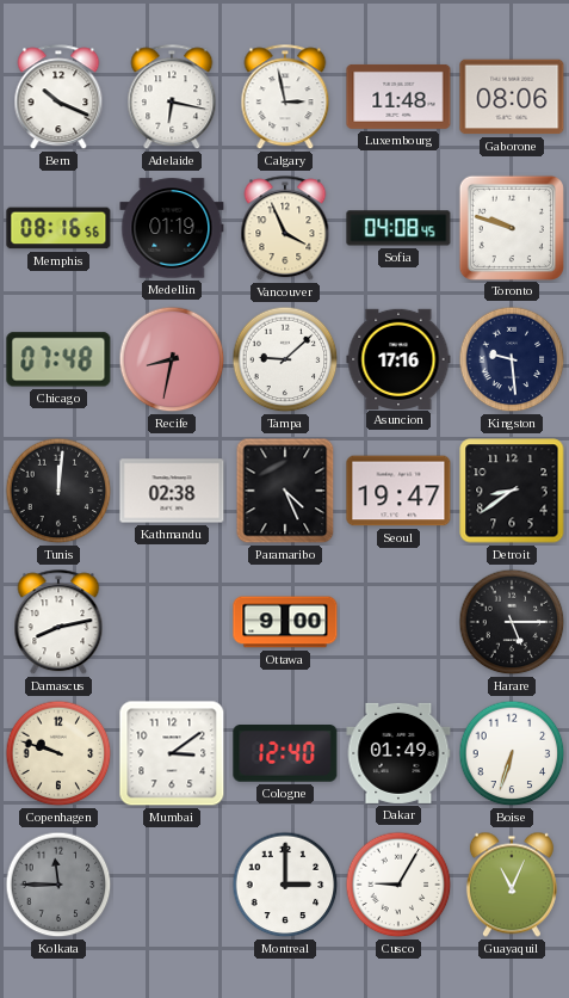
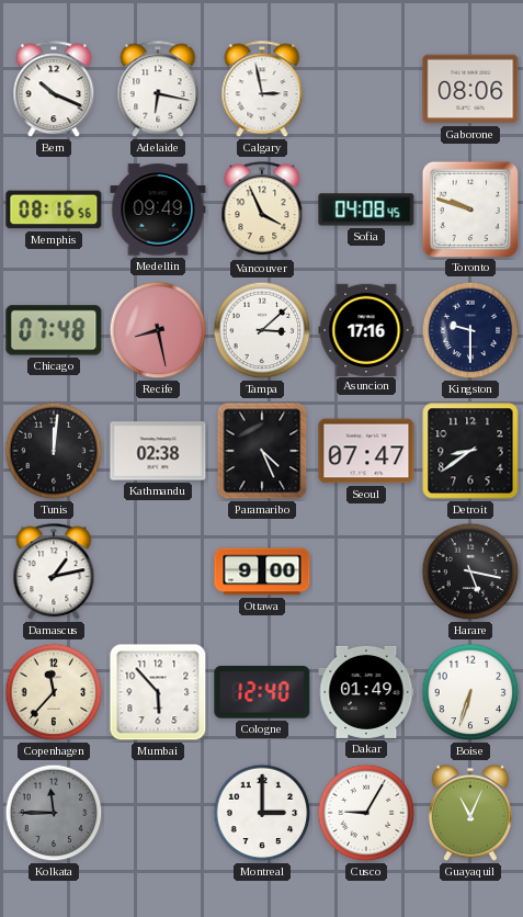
Luxembourg: 11:48 -> none (398, 97)
Medellin: 01:19 -> 09:49 (158, 210)
Recife: 8:32 -> 8:28 (158, 330)
Tampa: 9:08 -> 3:08 (262, 330)
Kingston: 9:29 -> 9:30 (470, 330)
Seoul: 19:47 -> 07:47 (366, 451)
Damascus: 8:13 -> 1:13 (54, 573)
Harare: 5:15 -> 5:17 (470, 571)
Copenhagen: 9:48 -> 11:37 (54, 692)
Mumbai: 3:09 -> 5:53 (158, 692)
